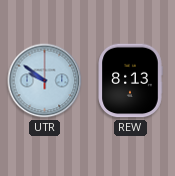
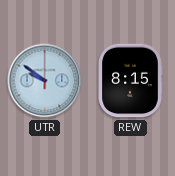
REW: 8:13 -> 8:15 (130, 81)
